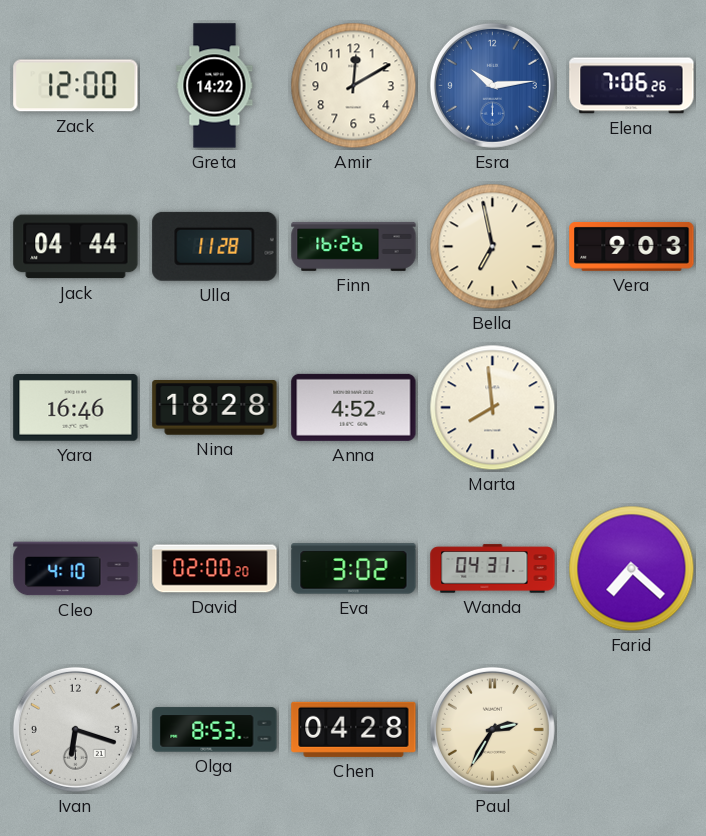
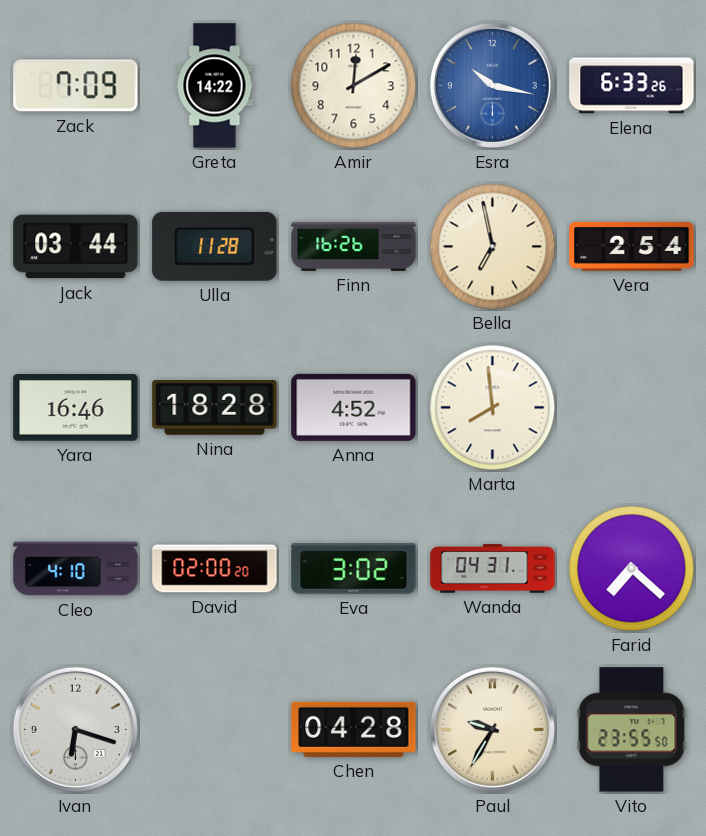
Zack: 12:00 -> 7:09 (76, 86)
Esra: 10:14 -> 10:17 (492, 85)
Elena: 7:06 -> 6:33 (632, 86)
Jack: 04:44 -> 03:44 (76, 247)
Vera: 9:03 -> 2:54 (632, 246)
Olga: 8:53 -> none (215, 730)
Paul: 2:35 -> 9:35 (492, 729)
Vito: none -> 23:55 (632, 730)
